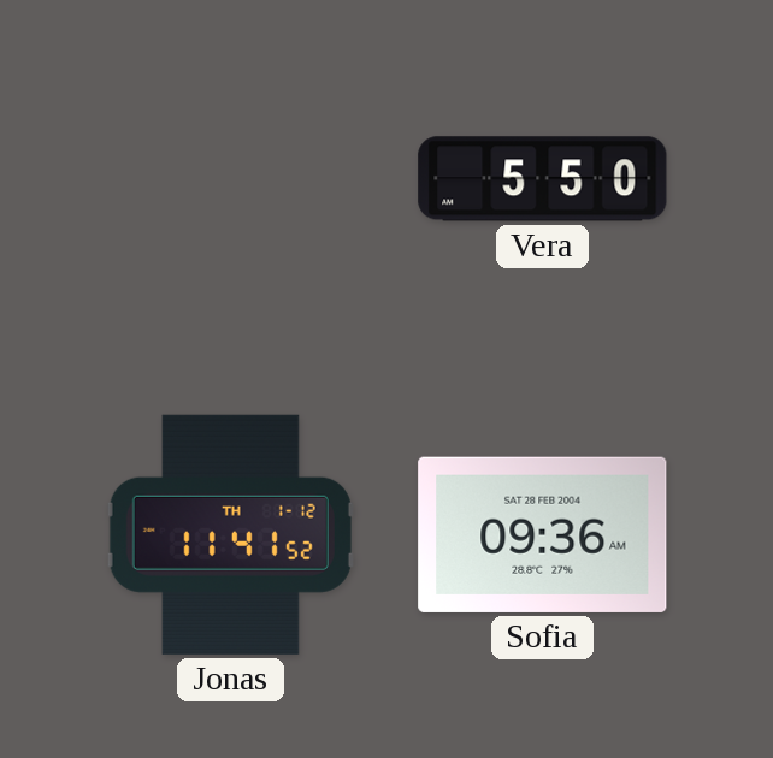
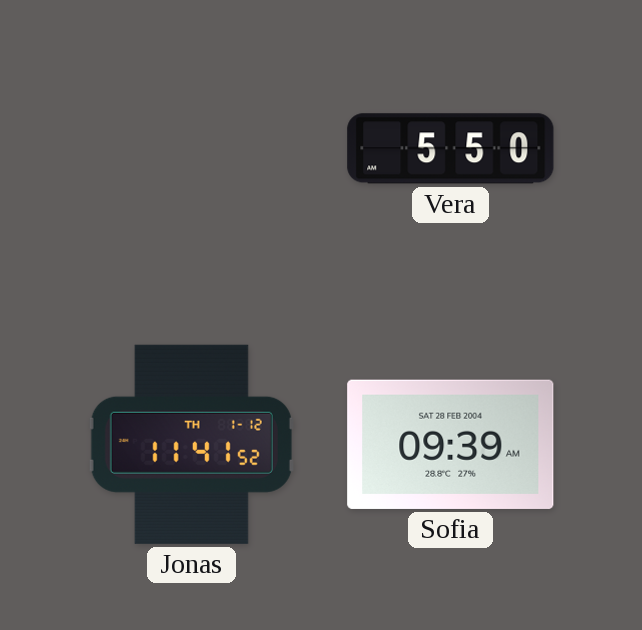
Sofia: 09:36 -> 09:39 (451, 444)
